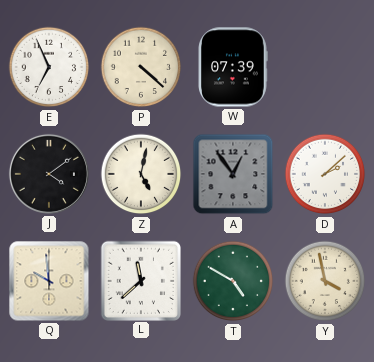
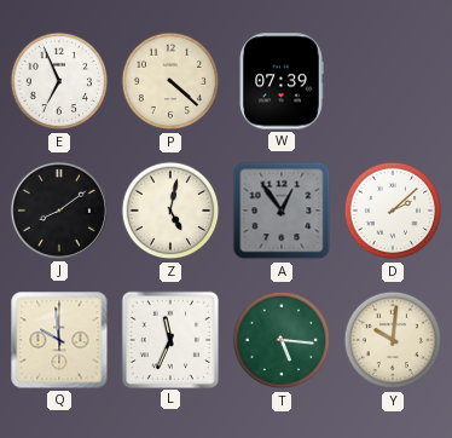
J: 4:09 -> 8:09 (59, 211)
L: 11:38 -> 11:34 (169, 339)
T: 4:50 -> 5:16 (282, 340)
Y: 3:58 -> 10:01 (393, 340)
